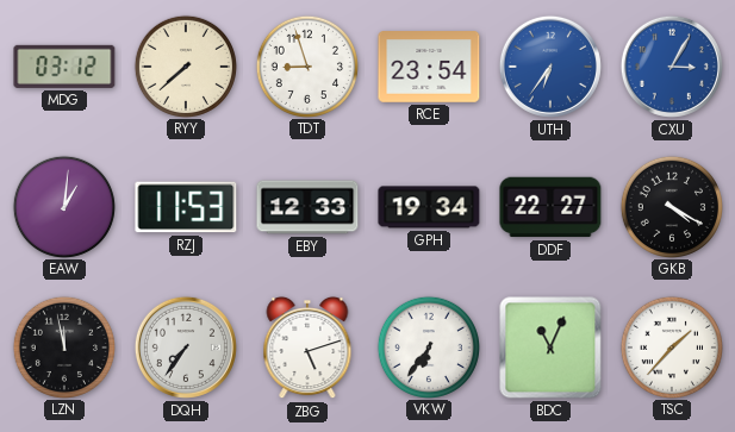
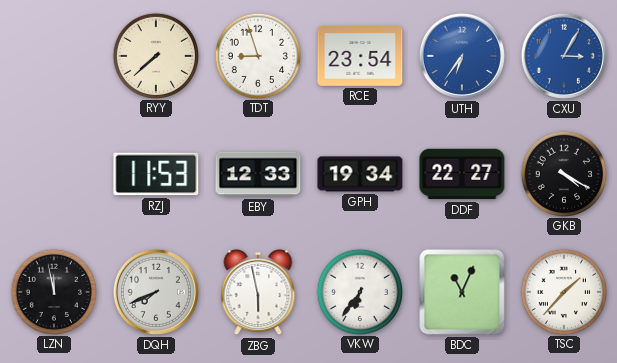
MDG: 03:12 -> none (64, 67)
EAW: 1:01 -> none (63, 206)
DQH: 7:36 -> 7:41 (156, 292)
ZBG: 5:12 -> 5:58 (258, 292)
